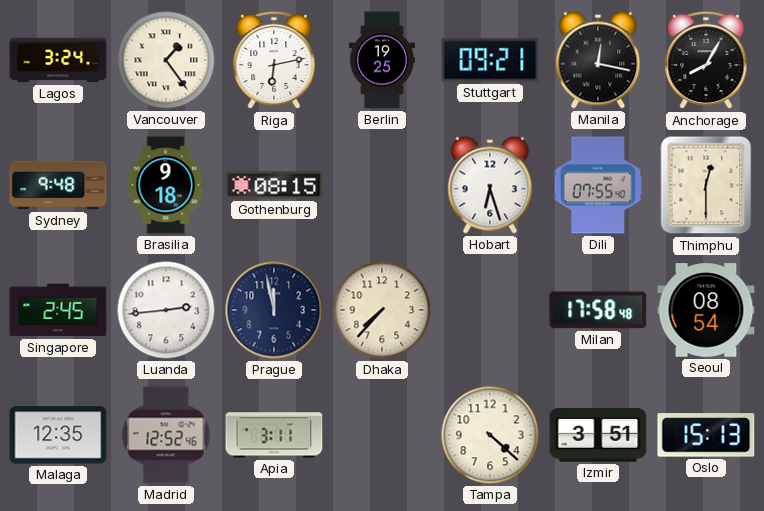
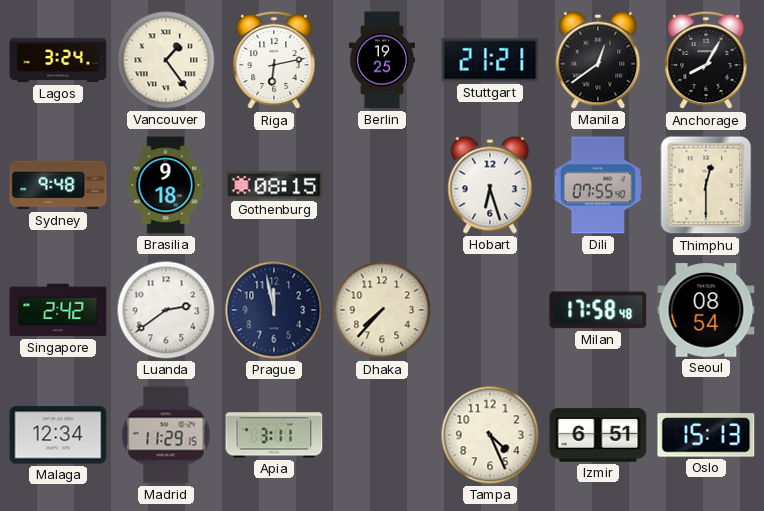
Stuttgart: 09:21 -> 21:21 (490, 60)
Manila: 12:17 -> 12:39 (598, 60)
Singapore: 2:45 -> 2:42 (58, 310)
Luanda: 2:44 -> 2:39 (166, 310)
Malaga: 12:35 -> 12:34 (58, 435)
Madrid: 12:52 -> 11:29 (166, 435)
Tampa: 4:22 -> 4:26 (490, 435)
Izmir: 3:51 -> 6:51 (598, 435)
